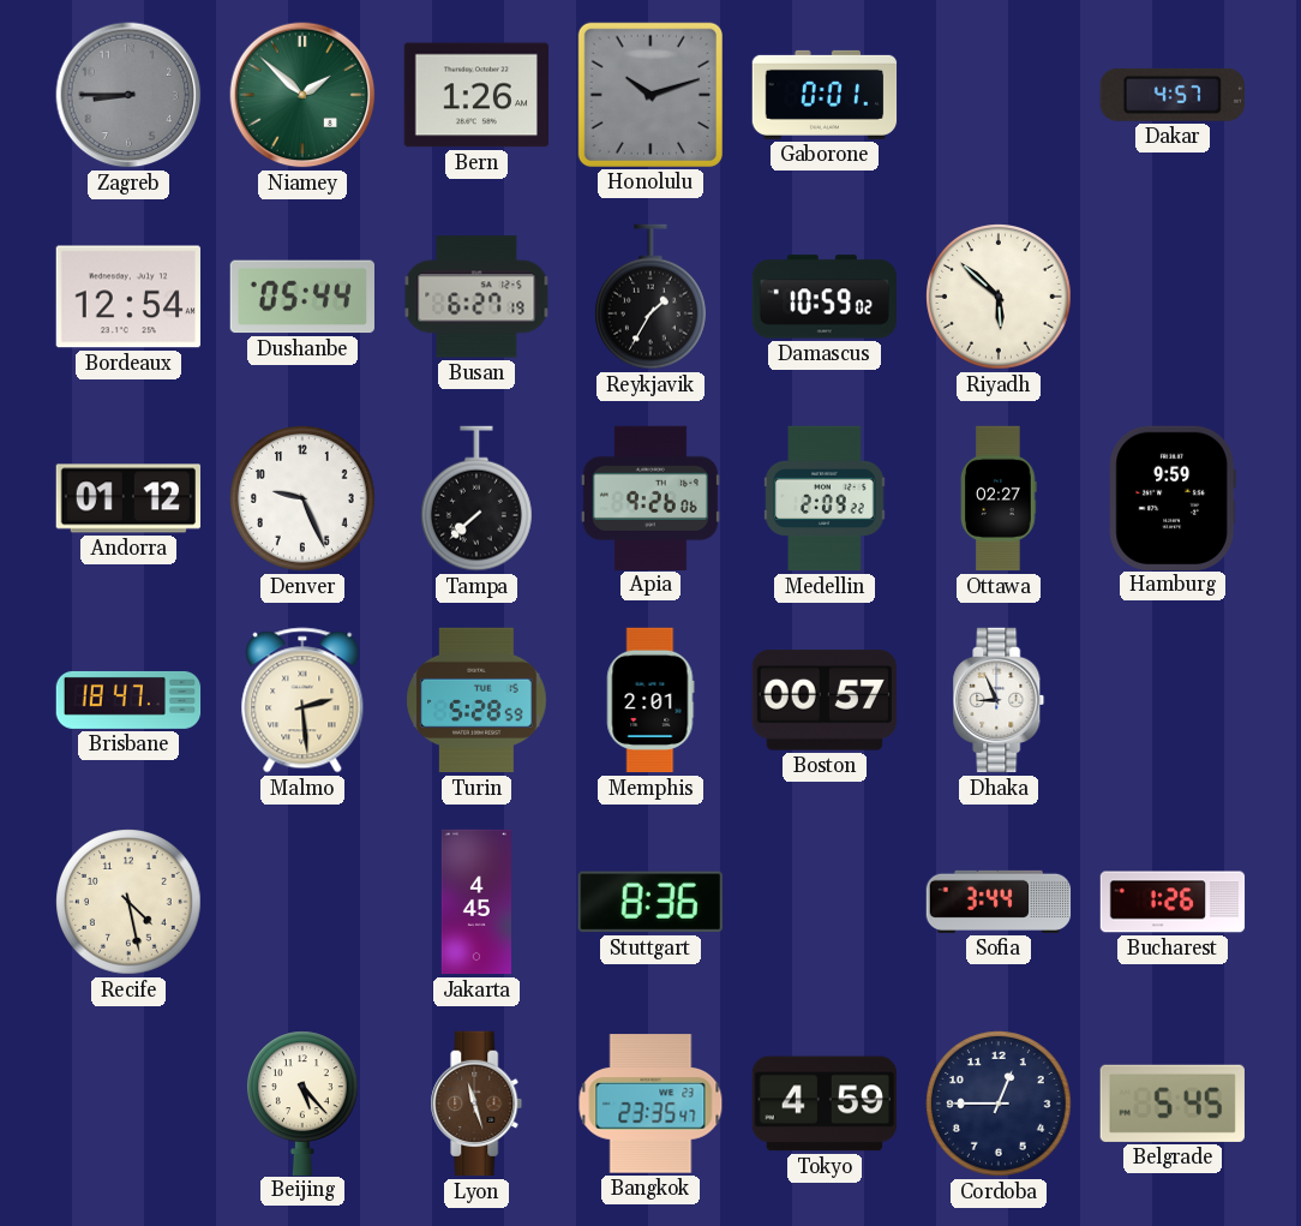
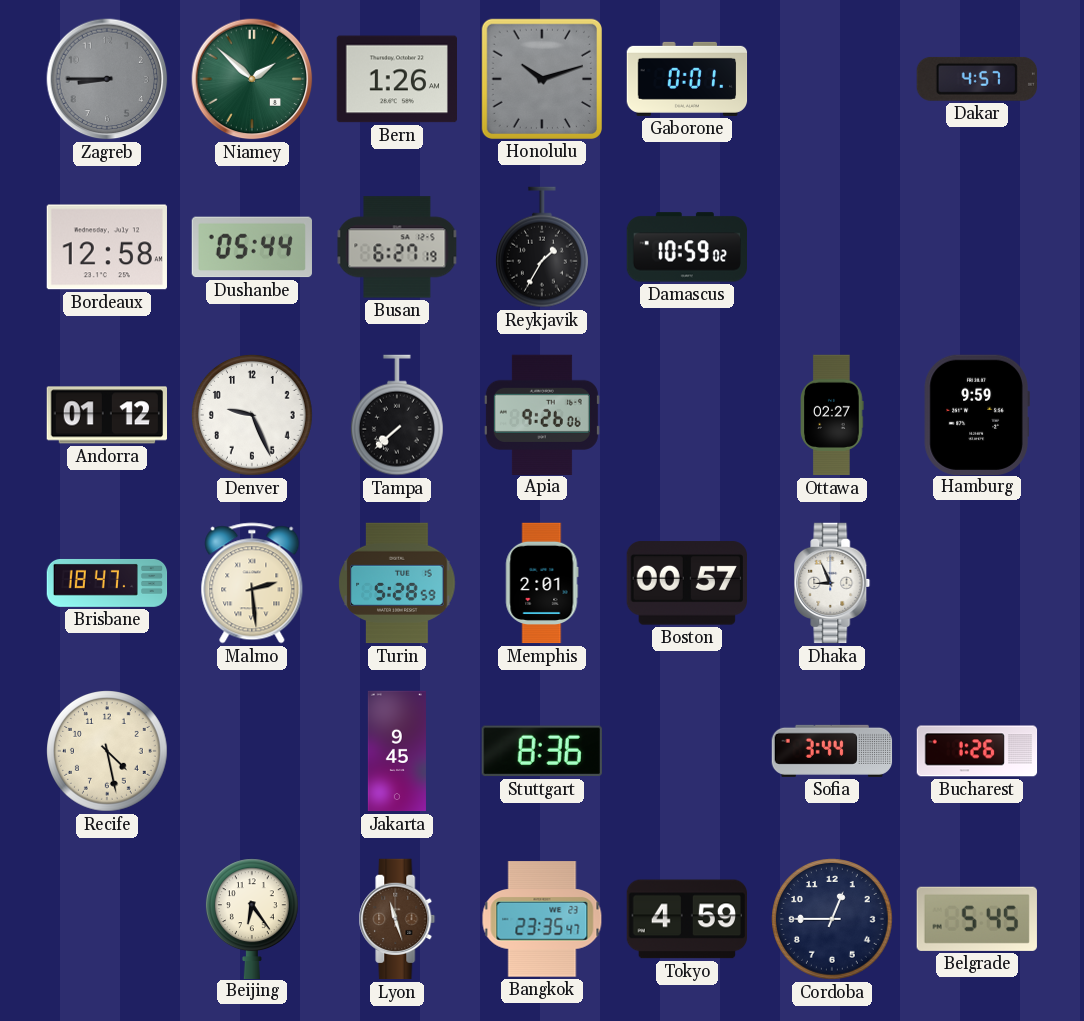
Bordeaux: 12:54 -> 12:58 (107, 247)
Riyadh: 5:52 -> none (1000, 298)
Medellin: 2:09 -> none (825, 498)
Jakarta: 4:45 -> 9:45 (397, 751)
Beijing: 5:23 -> 6:24 (252, 918)
